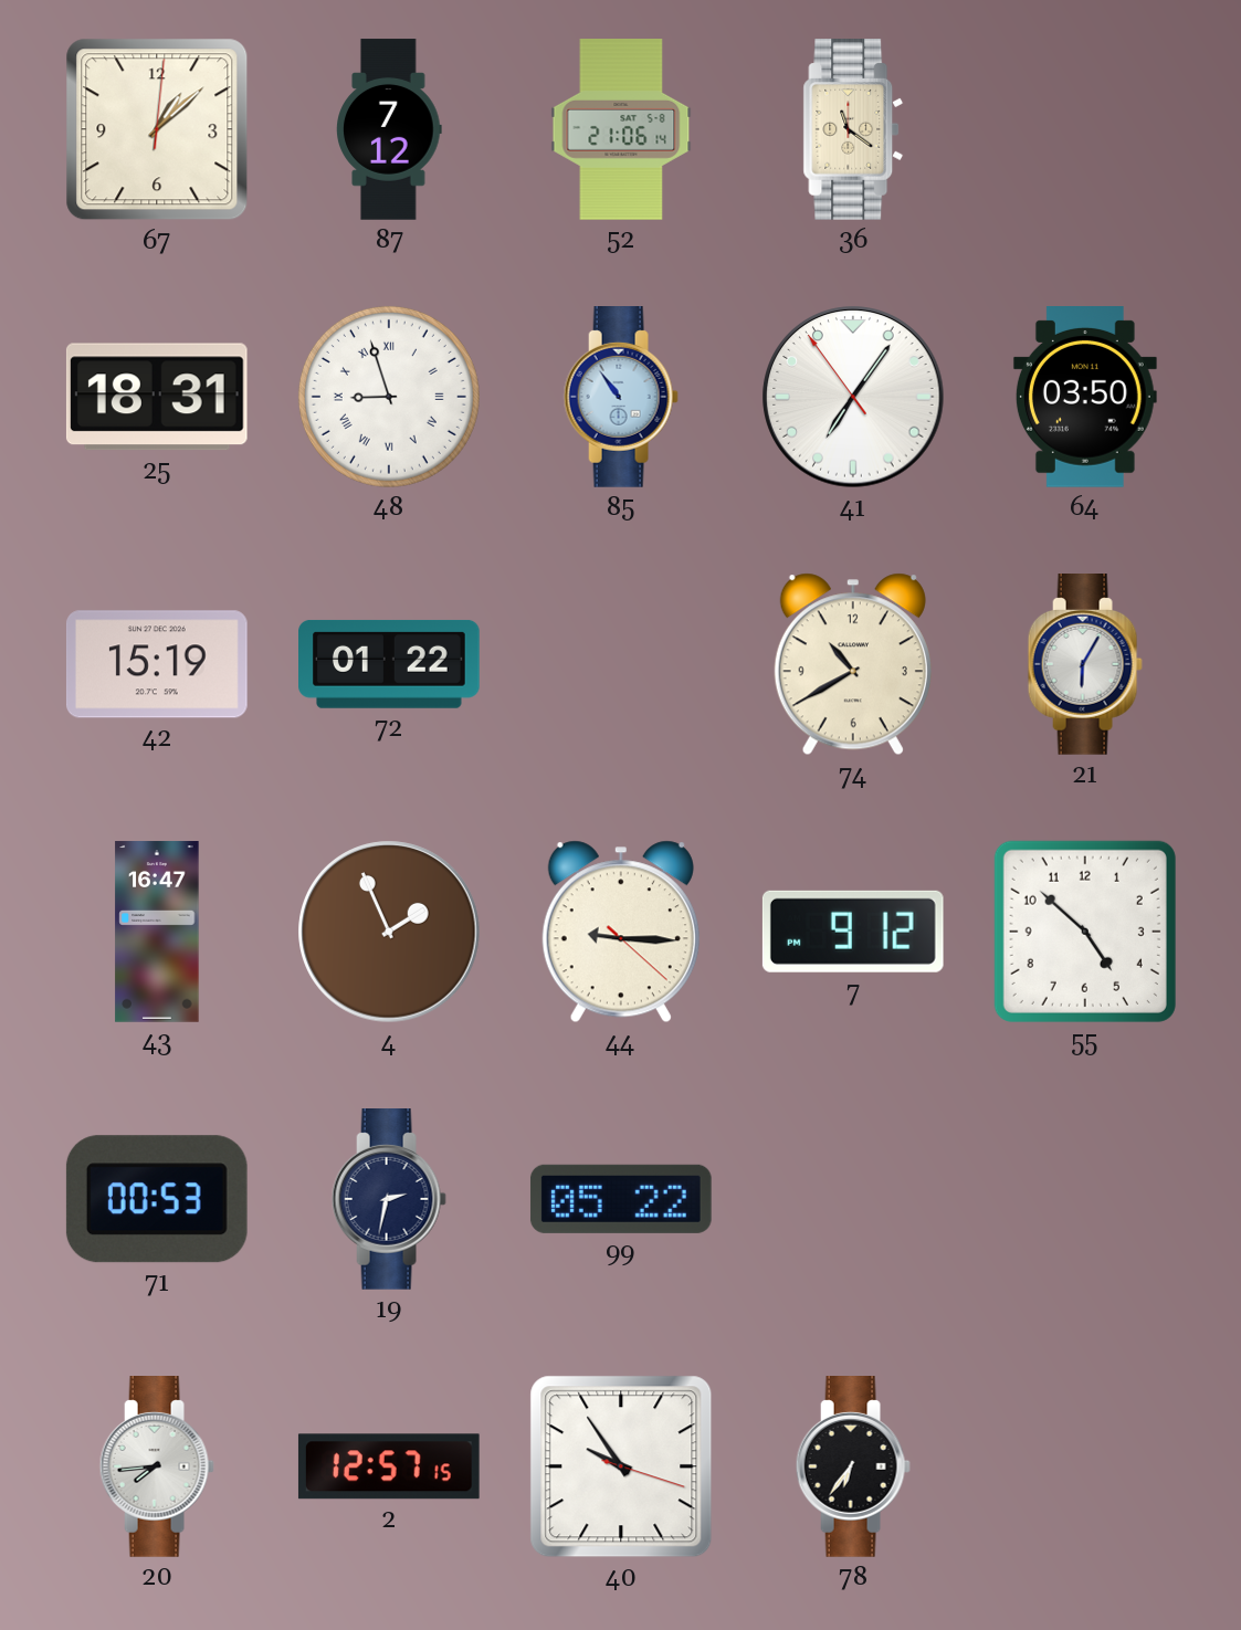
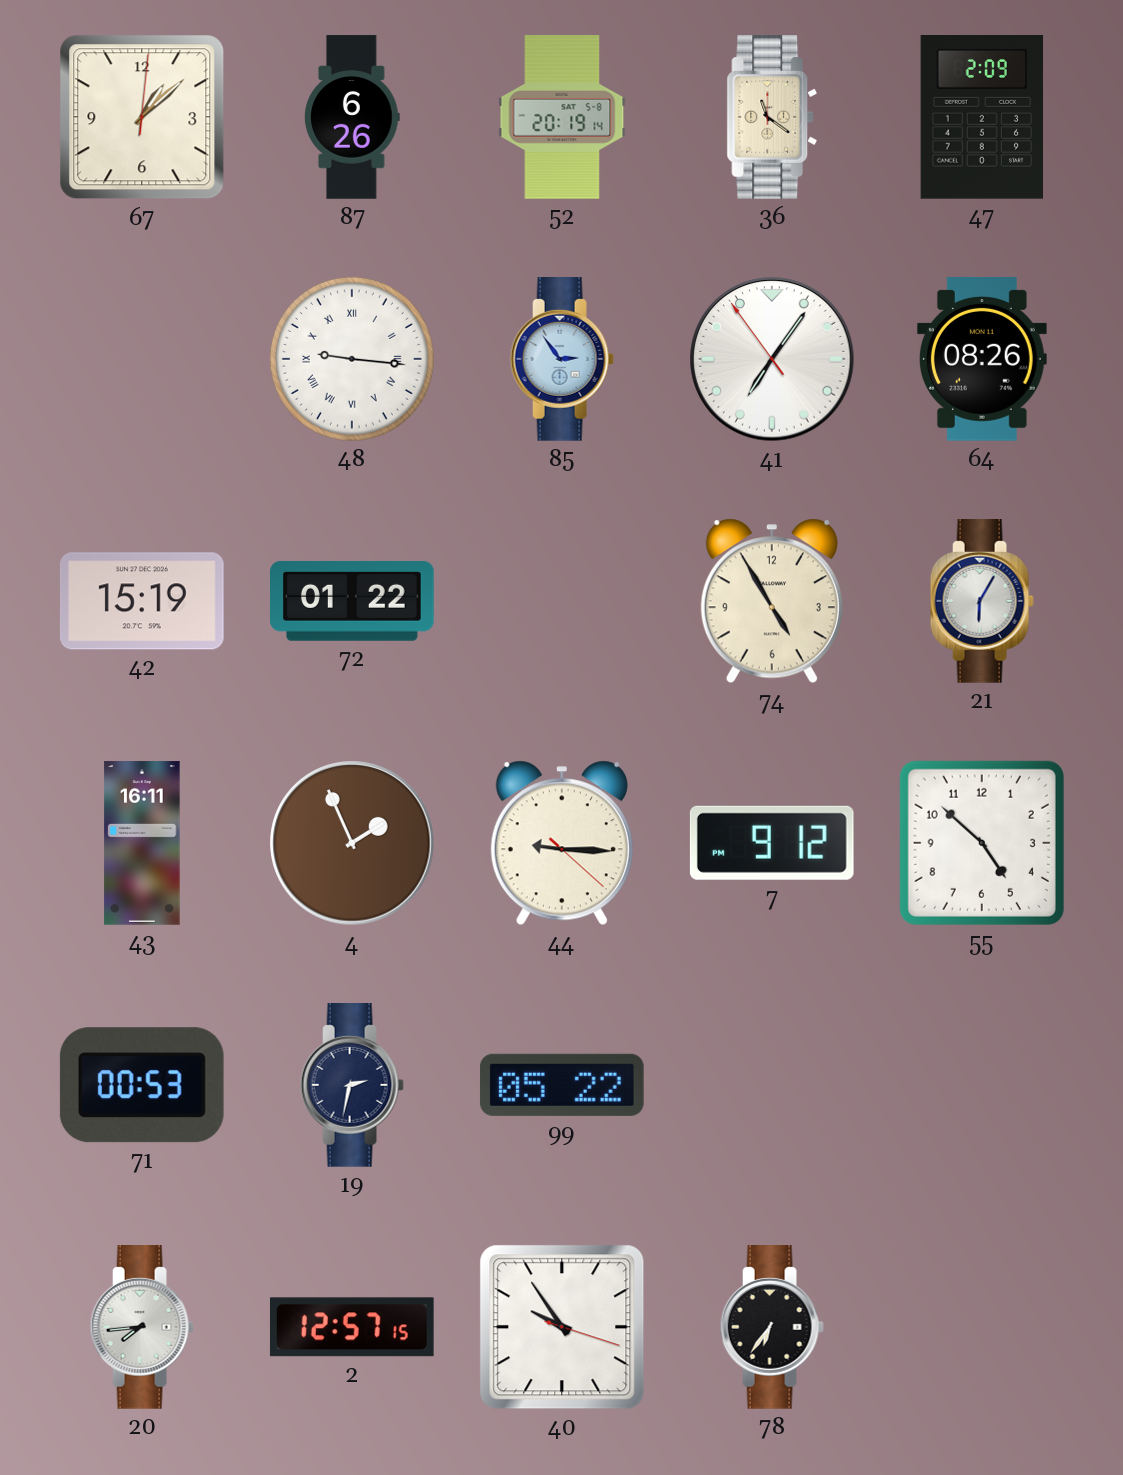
87: 7:12 -> 6:26 (352, 117)
52: 21:06 -> 20:19 (562, 117)
47: none -> 2:09 (982, 118)
25: 18:31 -> none (157, 397)
48: 8:57 -> 9:16 (352, 359)
85: 10:54 -> 2:54 (562, 360)
64: 03:50 -> 08:26 (982, 360)
74: 10:40 -> 4:55 (772, 601)
43: 16:47 -> 16:11 (142, 843)
